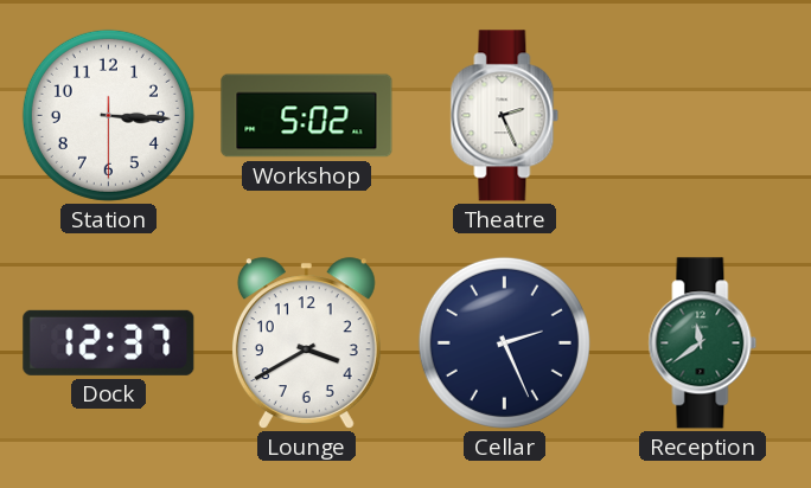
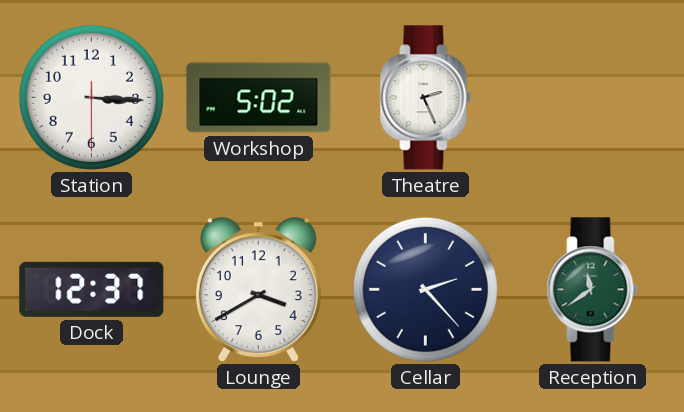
Cellar: 2:26 -> 2:23 (425, 289)
